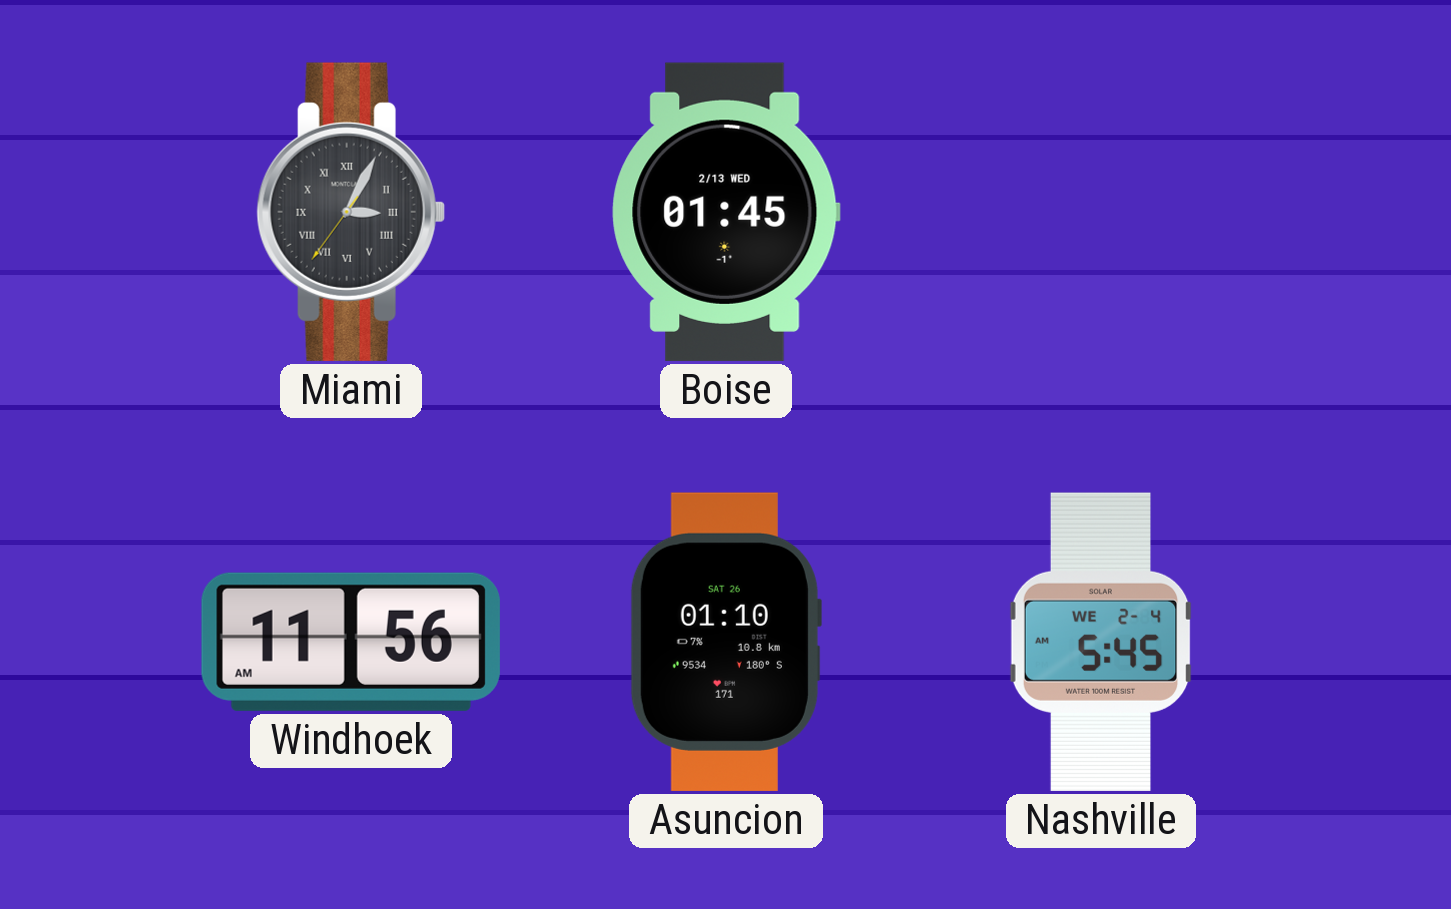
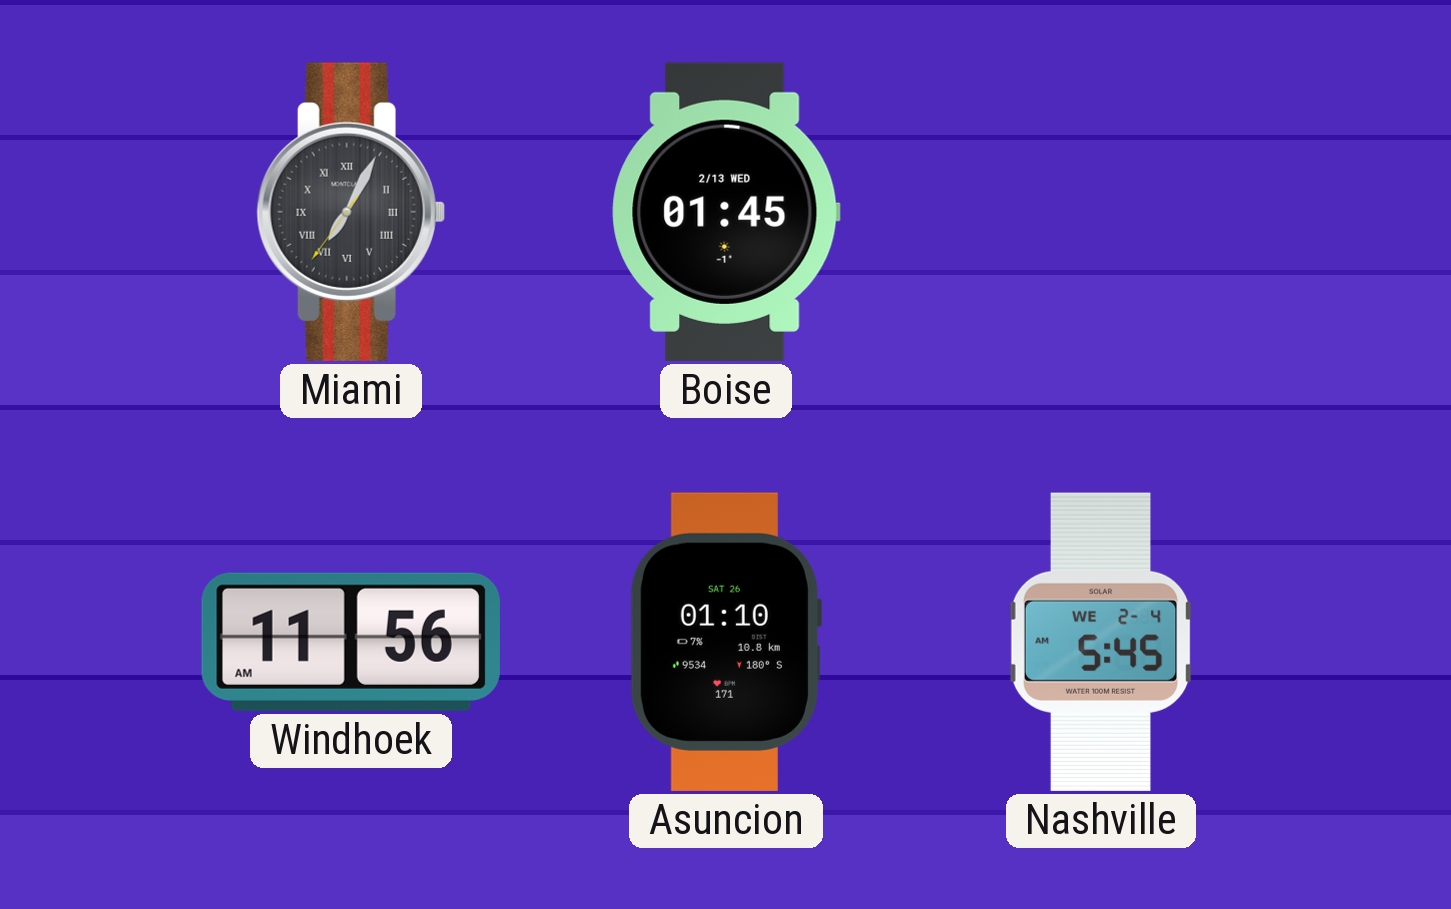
Miami: 3:04 -> 7:04 (351, 212)
